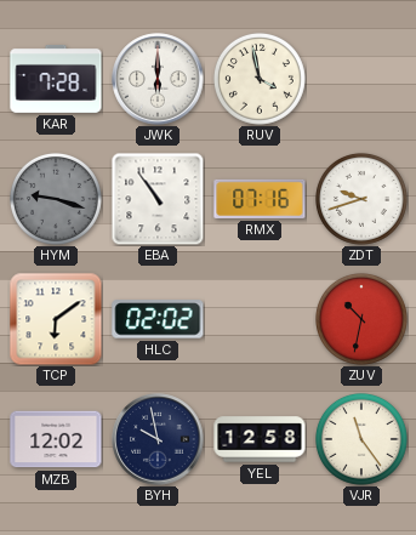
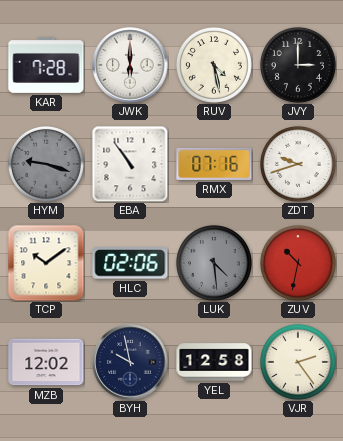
RUV: 3:58 -> 4:28 (214, 65)
JVY: none -> 3:00 (298, 65)
TCP: 6:09 -> 10:09 (46, 263)
HLC: 02:02 -> 02:06 (130, 263)
LUK: none -> 4:29 (214, 263)
VJR: 11:24 -> 2:24 (298, 362)
